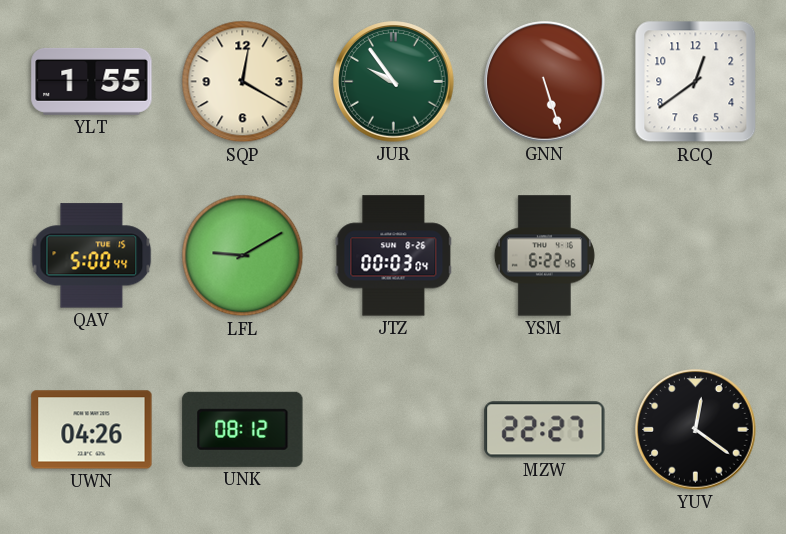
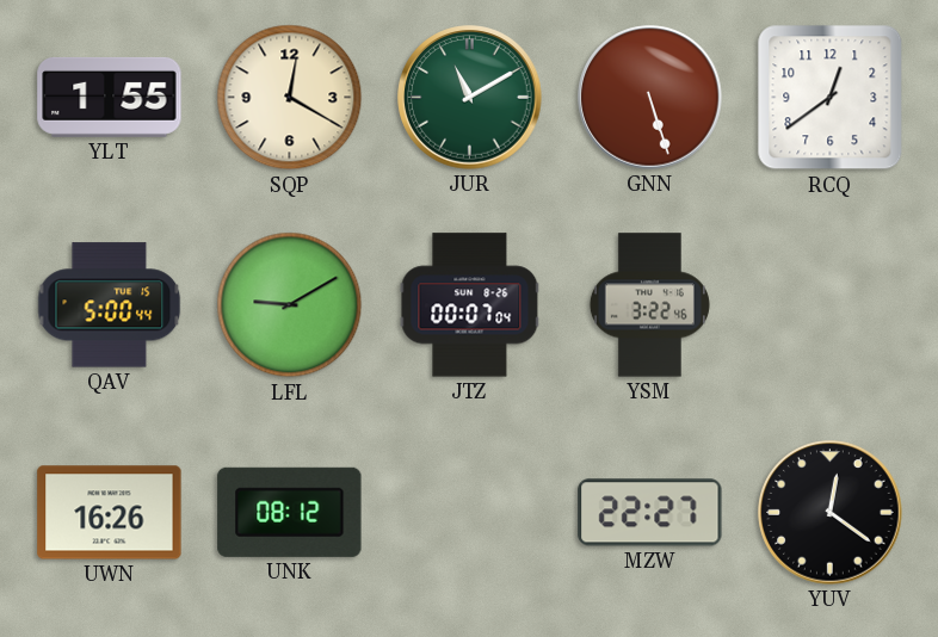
JUR: 9:54 -> 11:10 (470, 98)
JTZ: 00:03 -> 00:07 (470, 305)
YSM: 6:22 -> 3:22 (649, 305)
UWN: 04:26 -> 16:26 (110, 513)
